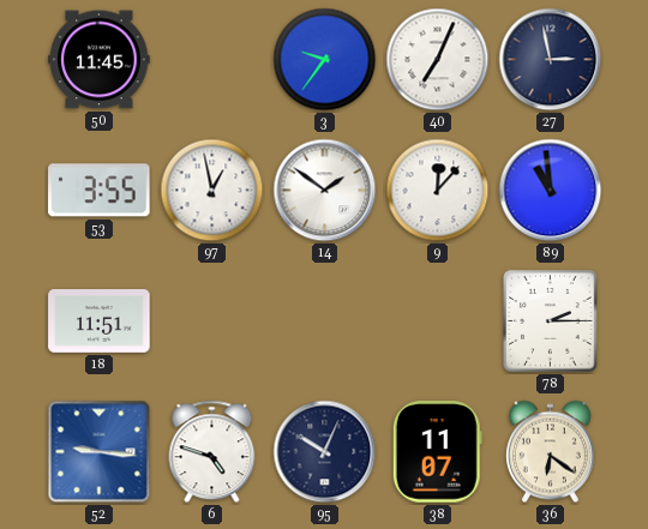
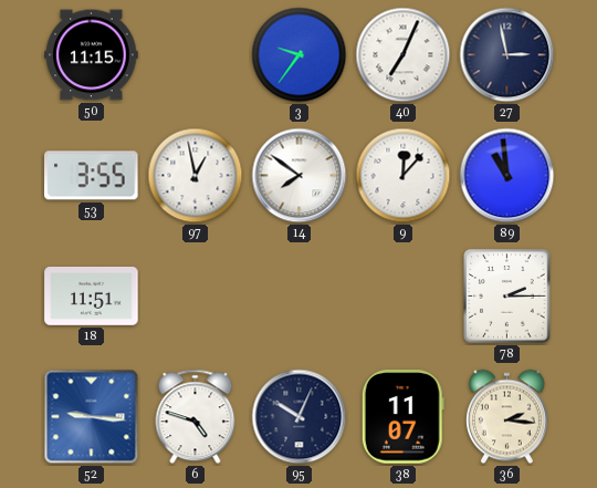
50: 11:45 -> 11:15 (92, 55)
14: 1:51 -> 7:51 (300, 176)
36: 6:21 -> 2:16 (506, 417)
